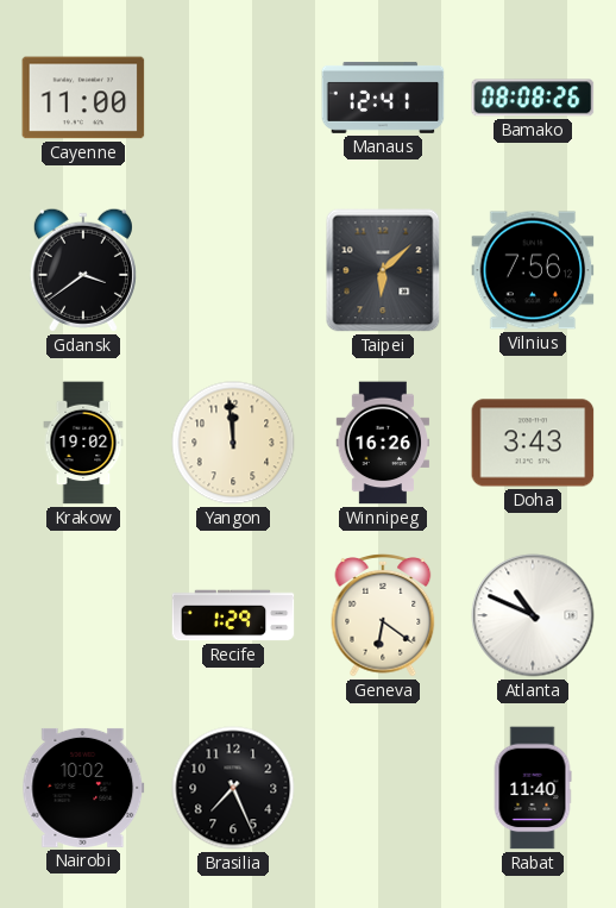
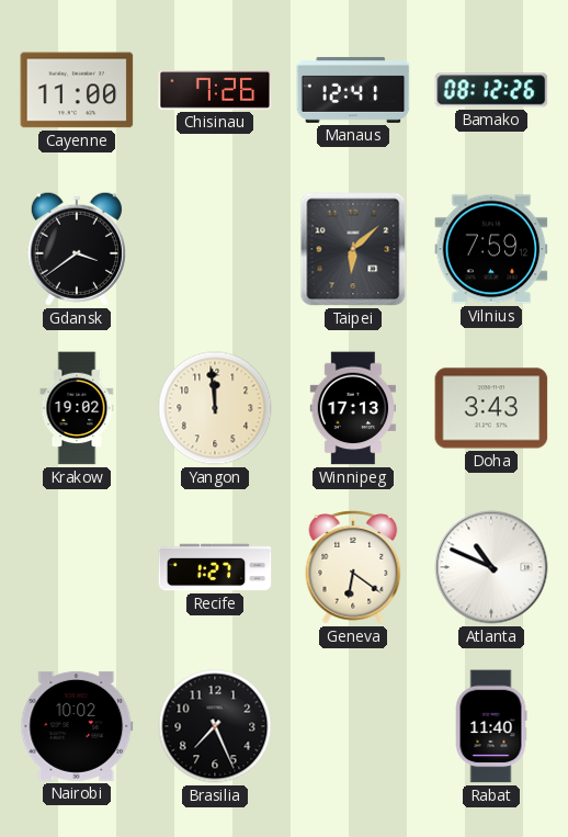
Chisinau: none -> 7:26 (215, 91)
Bamako: 08:08 -> 08:12 (491, 90)
Vilnius: 7:56 -> 7:59 (491, 249)
Winnipeg: 16:26 -> 17:13 (353, 408)
Recife: 1:29 -> 1:27 (215, 567)
